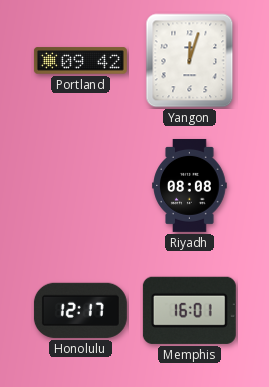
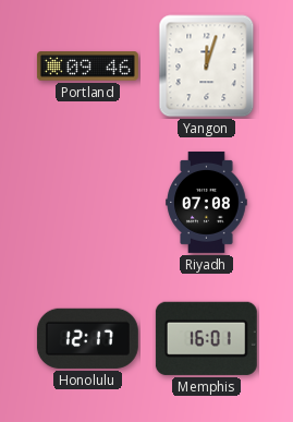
Portland: 09:42 -> 09:46 (87, 67)
Riyadh: 08:08 -> 07:08 (207, 202)
